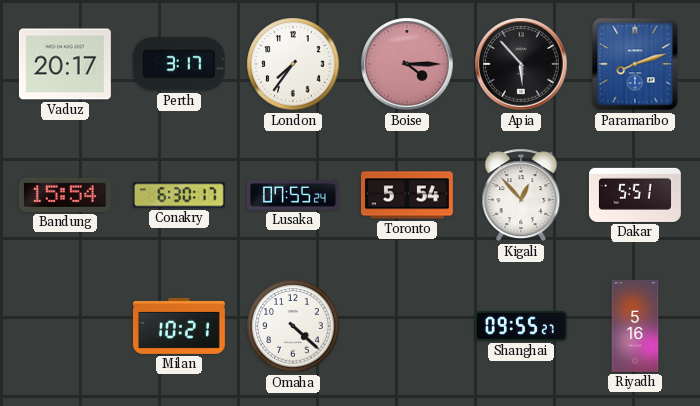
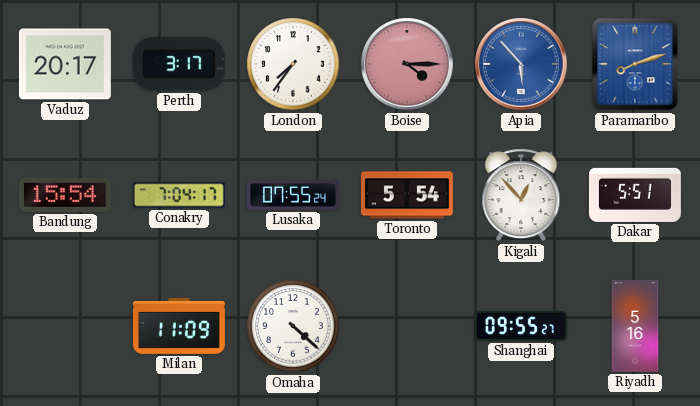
Apia dial: black -> blue (521, 64)
Conakry: 6:30 -> 7:04 (179, 195)
Milan: 10:21 -> 11:09 (179, 326)
